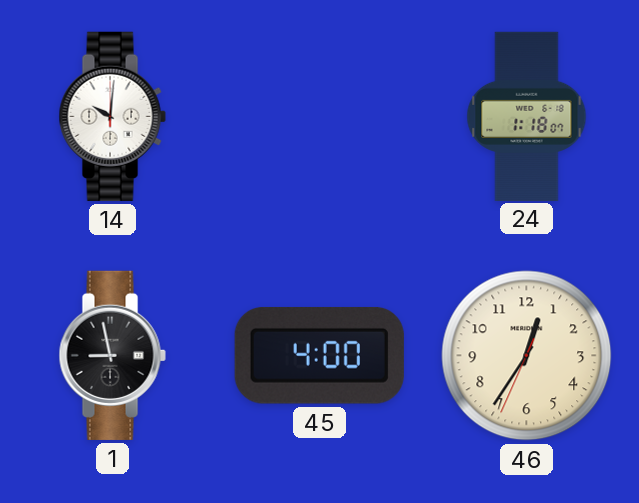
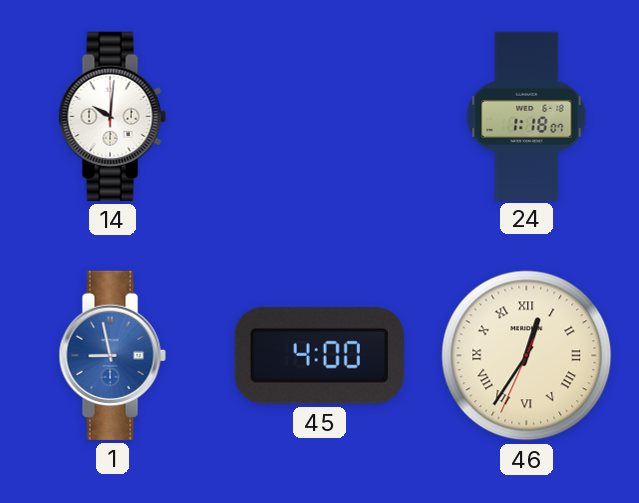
1 dial: black -> blue (112, 355)
46 numerals: Arabic -> Roman (527, 356)
